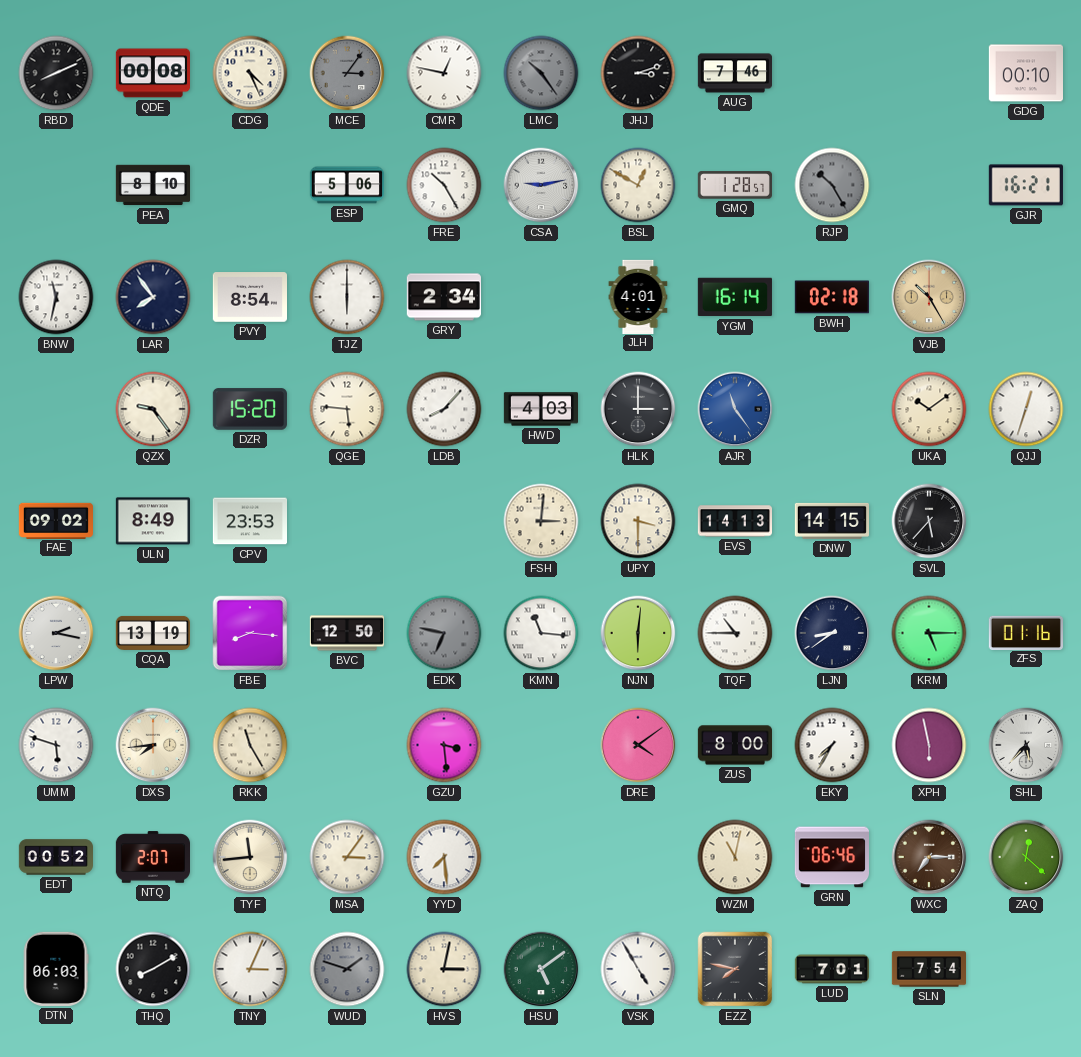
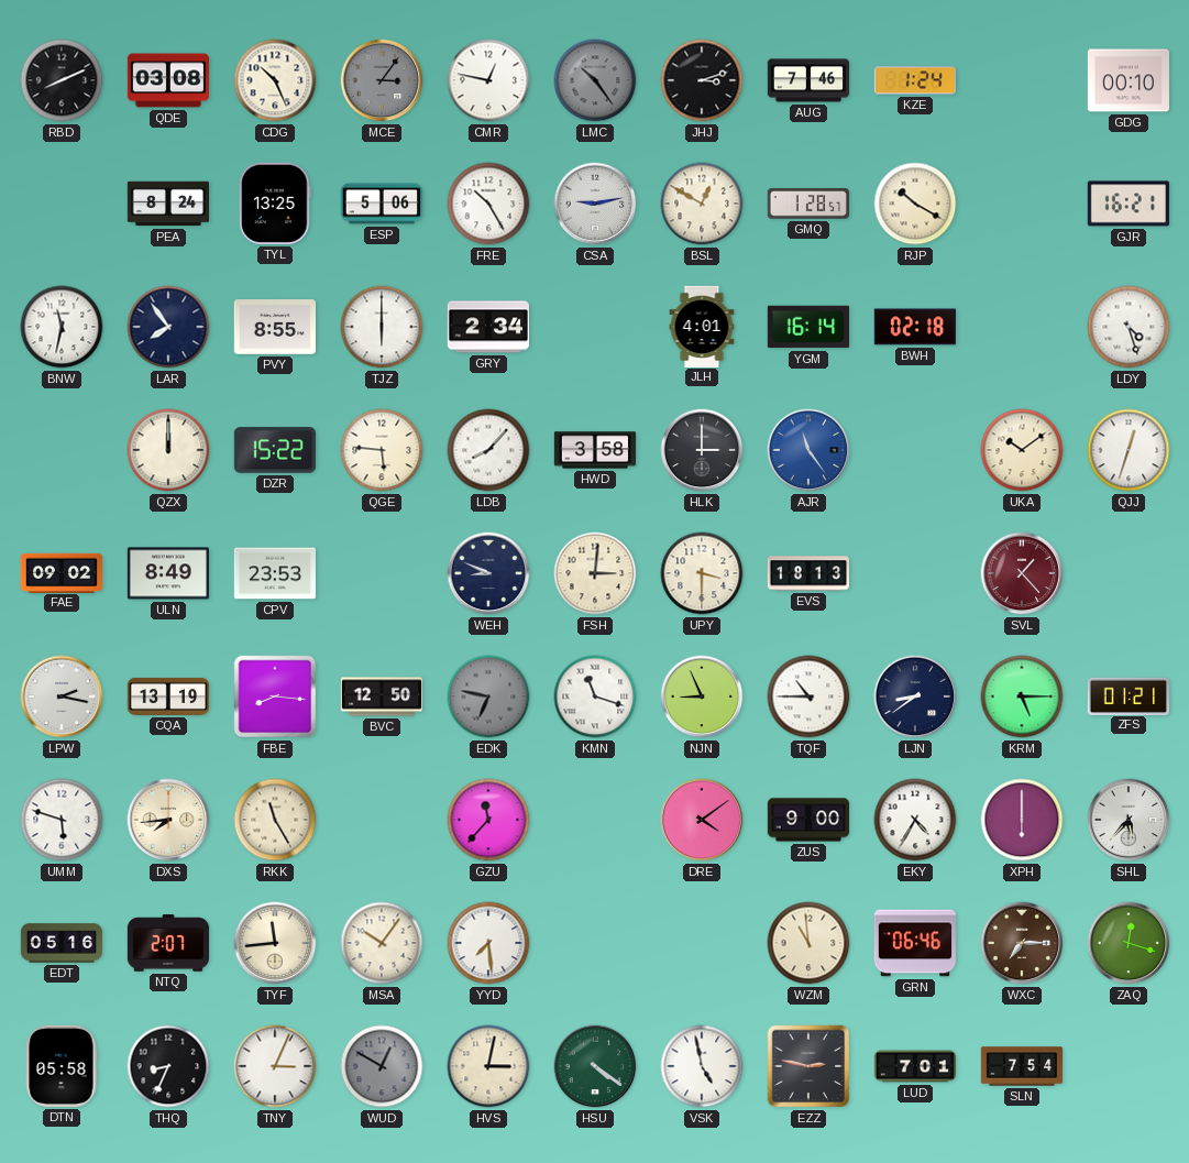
QDE: 00:08 -> 03:08 (167, 80)
CDG: 4:26 -> 10:26 (275, 80)
KZE: none -> 1:24 (914, 80)
PEA: 8:10 -> 8:24 (167, 204)
TYL: none -> 13:25 (275, 204)
RJP: 10:25 -> 10:20 (915, 204)
RJP dial: grey -> cream (915, 204)
PVY: 8:54 -> 8:55 (274, 327)
VJB: 10:25 -> none (929, 297)
LDY: none -> 4:27 (1129, 327)
QZX: 9:24 -> 12:00 (168, 450)
DZR: 15:20 -> 15:22 (275, 450)
HWD: 4:03 -> 3:58 (594, 450)
WEH: none -> 8:49 (488, 573)
EVS: 14:13 -> 18:13 (807, 573)
DNW: 14:15 -> none (831, 521)
SVL: 5:37 -> 1:23 (1022, 573)
SVL dial: black -> burgundy (1022, 573)
KMN: 11:16 -> 11:18 (595, 696)
NJN: 6:01 -> 8:56 (702, 696)
ZFS: 01:16 -> 01:21 (1127, 695)
GZU: 3:29 -> 11:37 (488, 820)
ZUS: 8:00 -> 9:00 (807, 820)
EKY: 7:35 -> 4:35 (915, 820)
XPH: 5:58 -> 6:00 (1022, 820)
EDT: 00:52 -> 05:16 (60, 943)
MSA: 3:06 -> 10:06 (382, 943)
WZM: 11:02 -> 10:59 (808, 943)
ZAQ: 12:22 -> 12:18 (1129, 943)
DTN: 06:03 -> 05:58 (62, 1066)
THQ: 8:10 -> 8:34 (168, 1066)
WUD: 1:48 -> 12:50 (382, 1066)
HSU: 5:09 -> 4:21 (595, 1066)
VSK: 4:55 -> 4:58 (702, 1066)
EZZ: 7:47 -> 2:47 (808, 1066)
